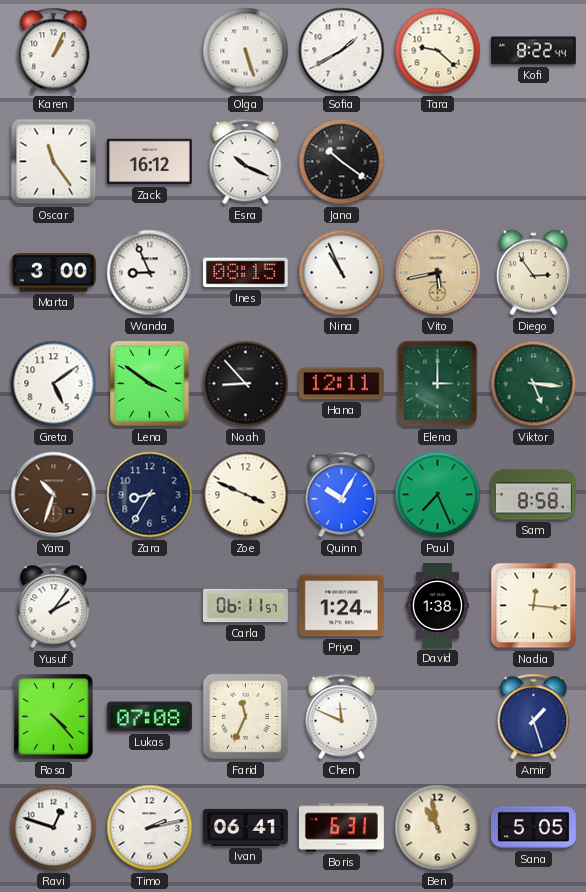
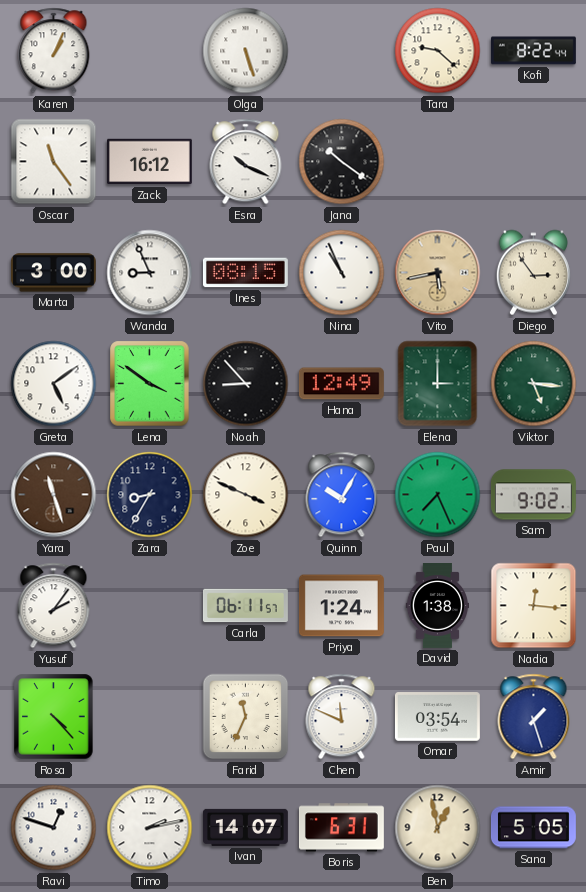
Sofia: 1:40 -> none (342, 51)
Hana: 12:11 -> 12:49 (341, 384)
Yara: 10:33 -> 11:27 (54, 495)
Sam: 8:58 -> 9:02 (533, 495)
Lukas: 07:08 -> none (149, 717)
Omar: none -> 03:54 (437, 717)
Ivan: 06:41 -> 14:07 (245, 827)
Ben: 10:58 -> 12:58 (438, 828)
